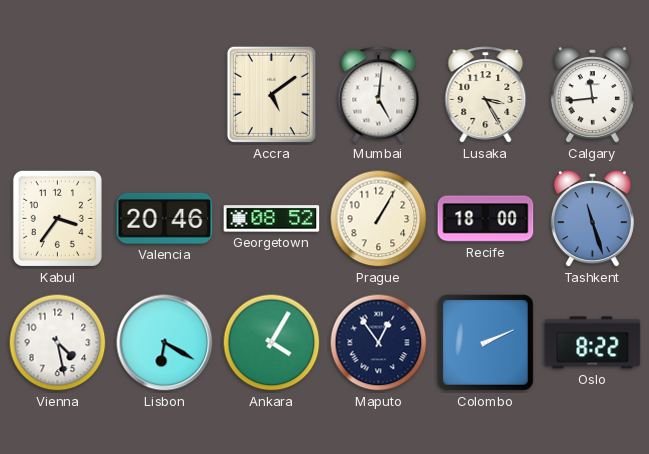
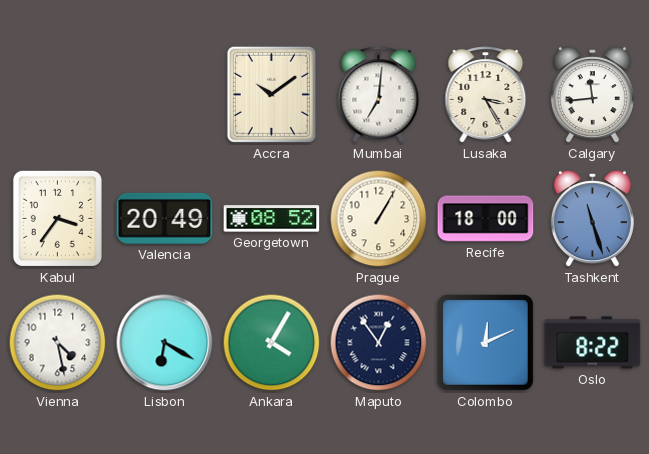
Accra: 5:09 -> 10:09 (271, 94)
Mumbai: 5:01 -> 7:01 (379, 95)
Valencia: 20:46 -> 20:49 (165, 218)
Colombo: 2:11 -> 12:11 (485, 342)
